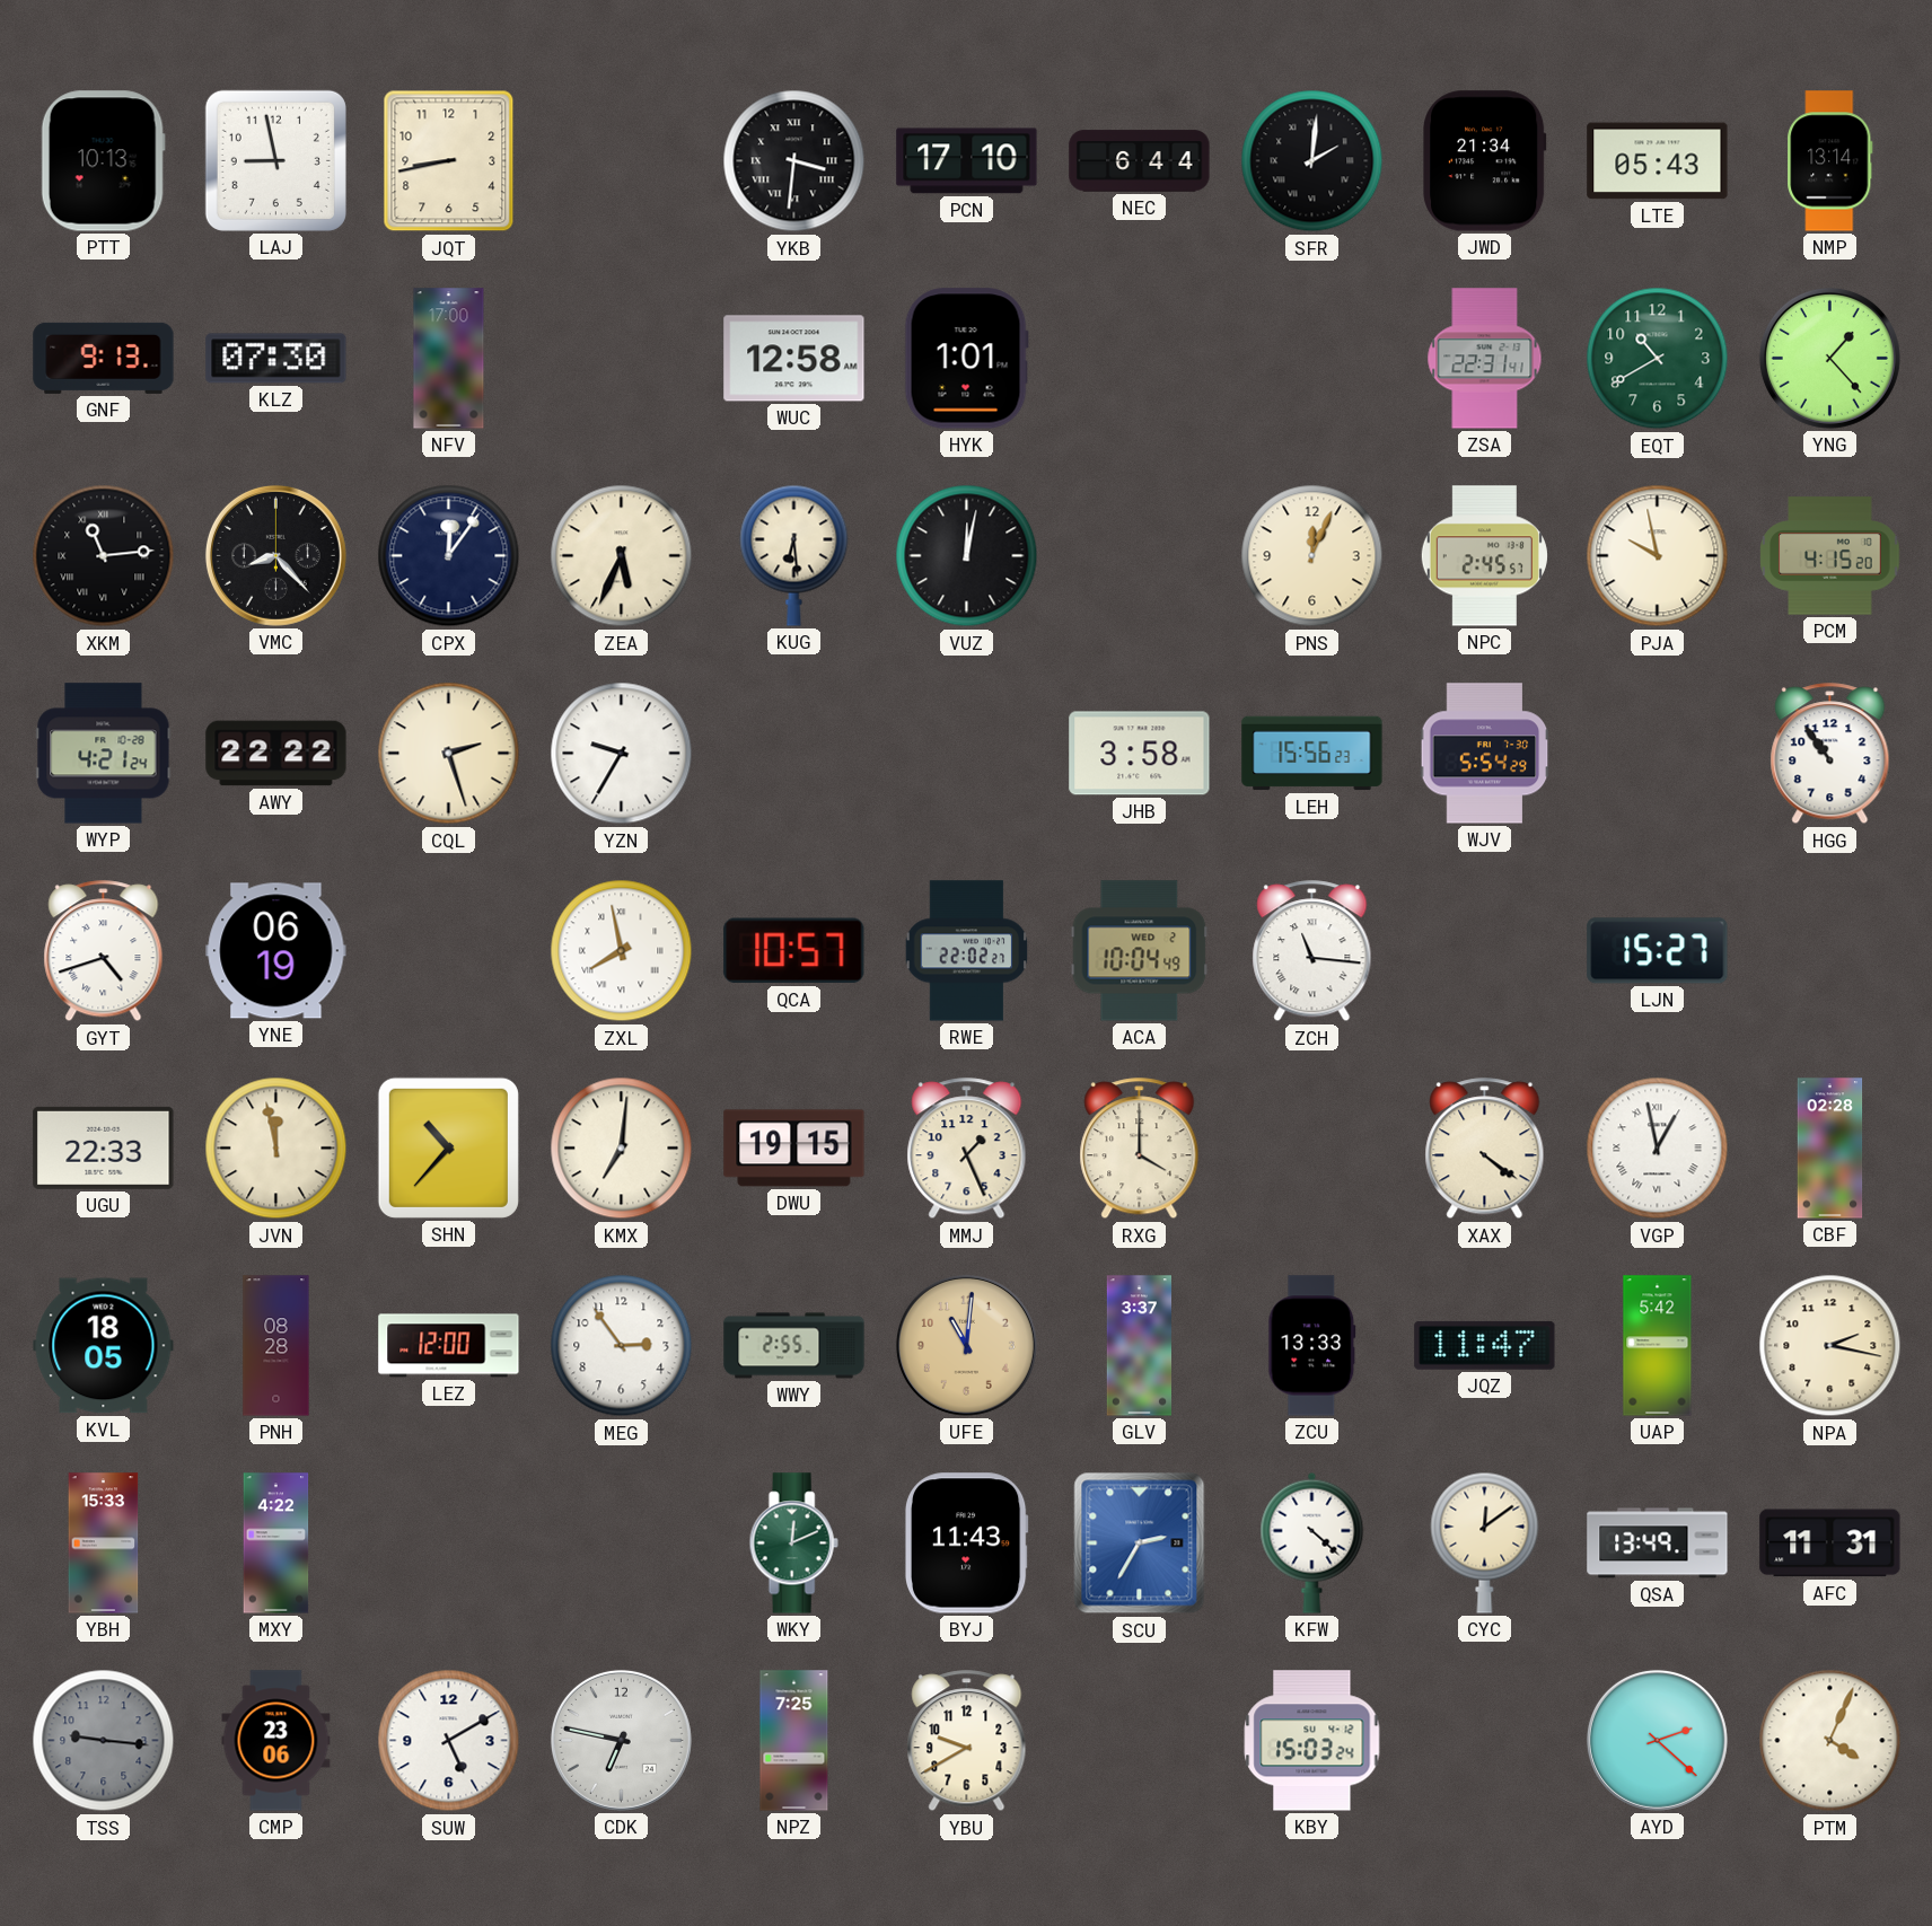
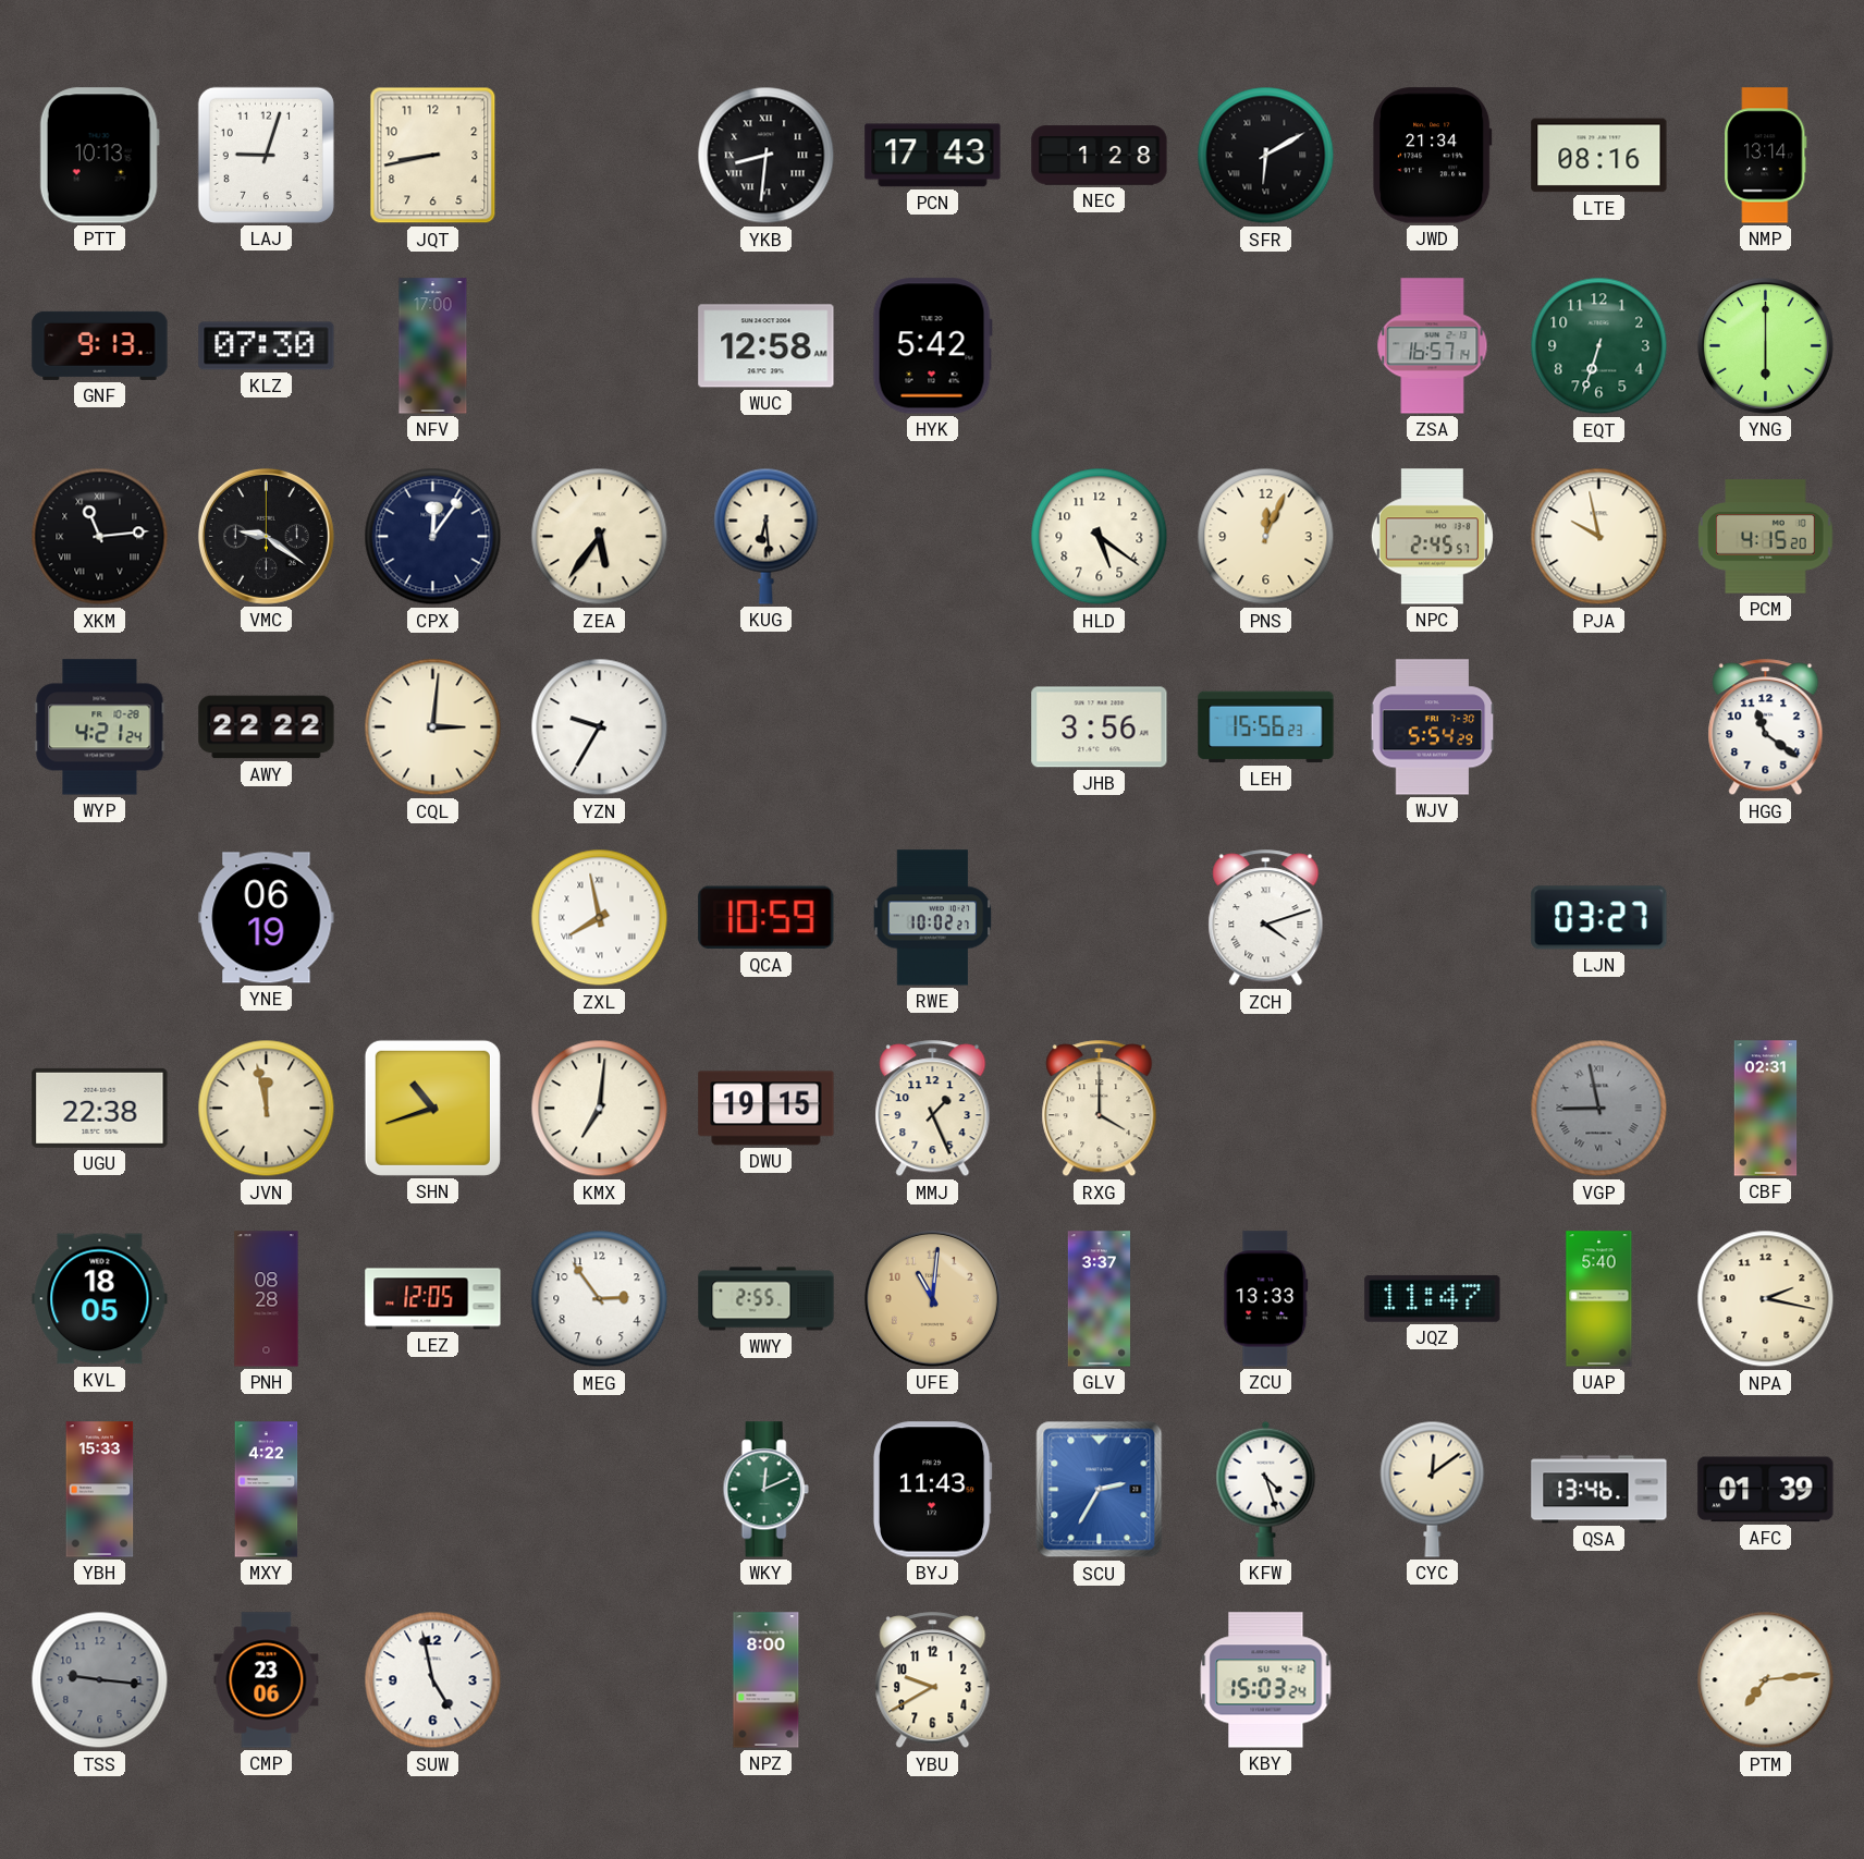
LAJ: 8:58 -> 9:03 (266, 155)
YKB: 3:31 -> 8:31 (767, 156)
PCN: 17:10 -> 17:43 (933, 156)
NEC: 6:44 -> 1:28 (1100, 156)
SFR: 2:01 -> 6:10 (1266, 156)
LTE: 05:43 -> 08:16 (1599, 156)
HYK: 1:01 -> 5:42 (932, 346)
ZSA: 22:31 -> 16:57 (1433, 346)
EQT: 10:40 -> 6:33 (1599, 346)
YNG: 1:23 -> 6:00 (1765, 345)
VMC: 8:23 -> 9:21 (266, 536)
ZEA: 5:34 -> 5:36 (600, 537)
VUZ: 12:02 -> none (967, 556)
HLD: none -> 5:21 (1100, 537)
CQL: 2:27 -> 3:01 (433, 727)
JHB: 3:58 -> 3:56 (1100, 727)
HGG: 10:54 -> 11:21 (1766, 727)
GYT: 4:42 -> none (104, 951)
QCA: 10:57 -> 10:59 (767, 918)
RWE: 22:02 -> 10:02 (933, 918)
ACA: 10:04 -> none (1140, 951)
ZCH: 11:16 -> 4:12 (1266, 918)
LJN: 15:27 -> 03:27 (1599, 918)
UGU: 22:33 -> 22:38 (100, 1108)
SHN: 10:37 -> 10:42 (432, 1108)
XAX: 4:21 -> none (1485, 1149)
VGP: 12:58 -> 8:58 (1599, 1109)
VGP dial: white -> grey (1599, 1109)
CBF: 02:28 -> 02:31 (1766, 1109)
LEZ: 12:00 -> 12:05 (433, 1299)
UAP: 5:42 -> 5:40 (1599, 1299)
KFW: 4:22 -> 4:27 (1266, 1489)
QSA: 13:49 -> 13:46 (1599, 1490)
AFC: 11:31 -> 01:39 (1766, 1490)
SUW: 5:10 -> 4:58 (433, 1680)
CDK: 6:47 -> none (621, 1740)
NPZ: 7:25 -> 8:00 (767, 1680)
AYD: 2:22 -> none (1657, 1740)
PTM: 4:04 -> 7:14 (1766, 1680)
